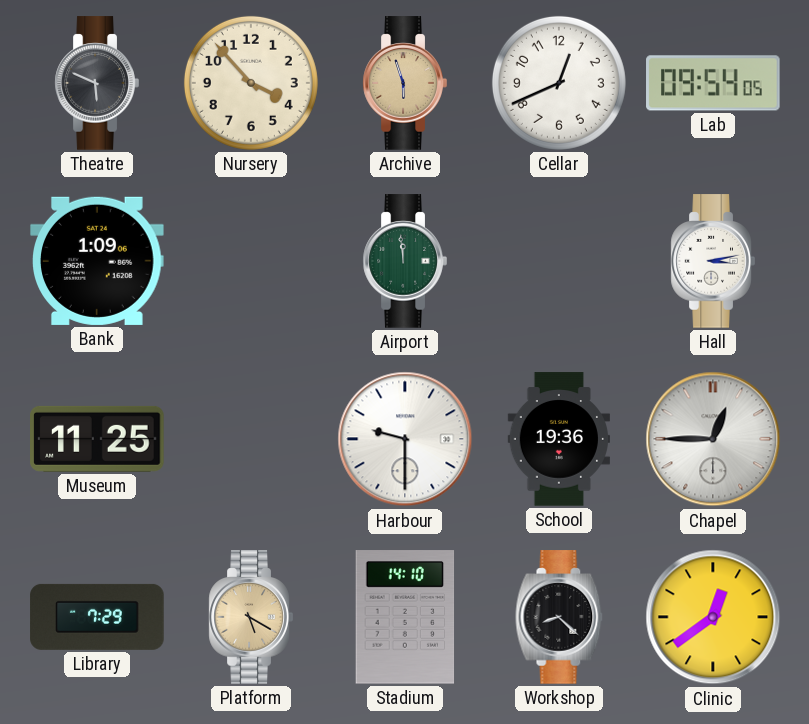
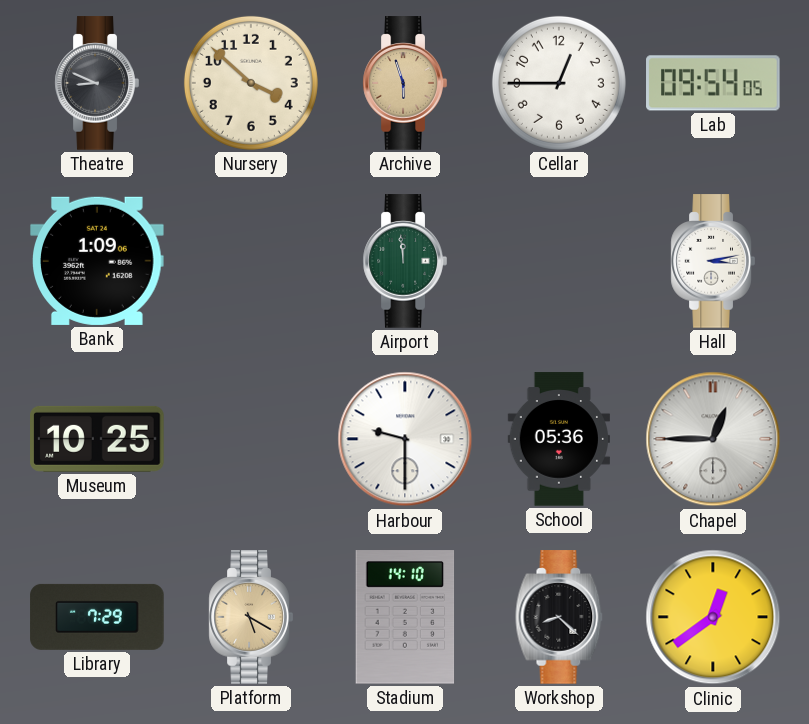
Theatre: 5:49 -> 8:49 (97, 83)
Nursery: 3:53 -> 3:52 (251, 83)
Cellar: 12:41 -> 12:45 (559, 83)
Museum: 11:25 -> 10:25 (97, 439)
School: 19:36 -> 05:36 (558, 439)
